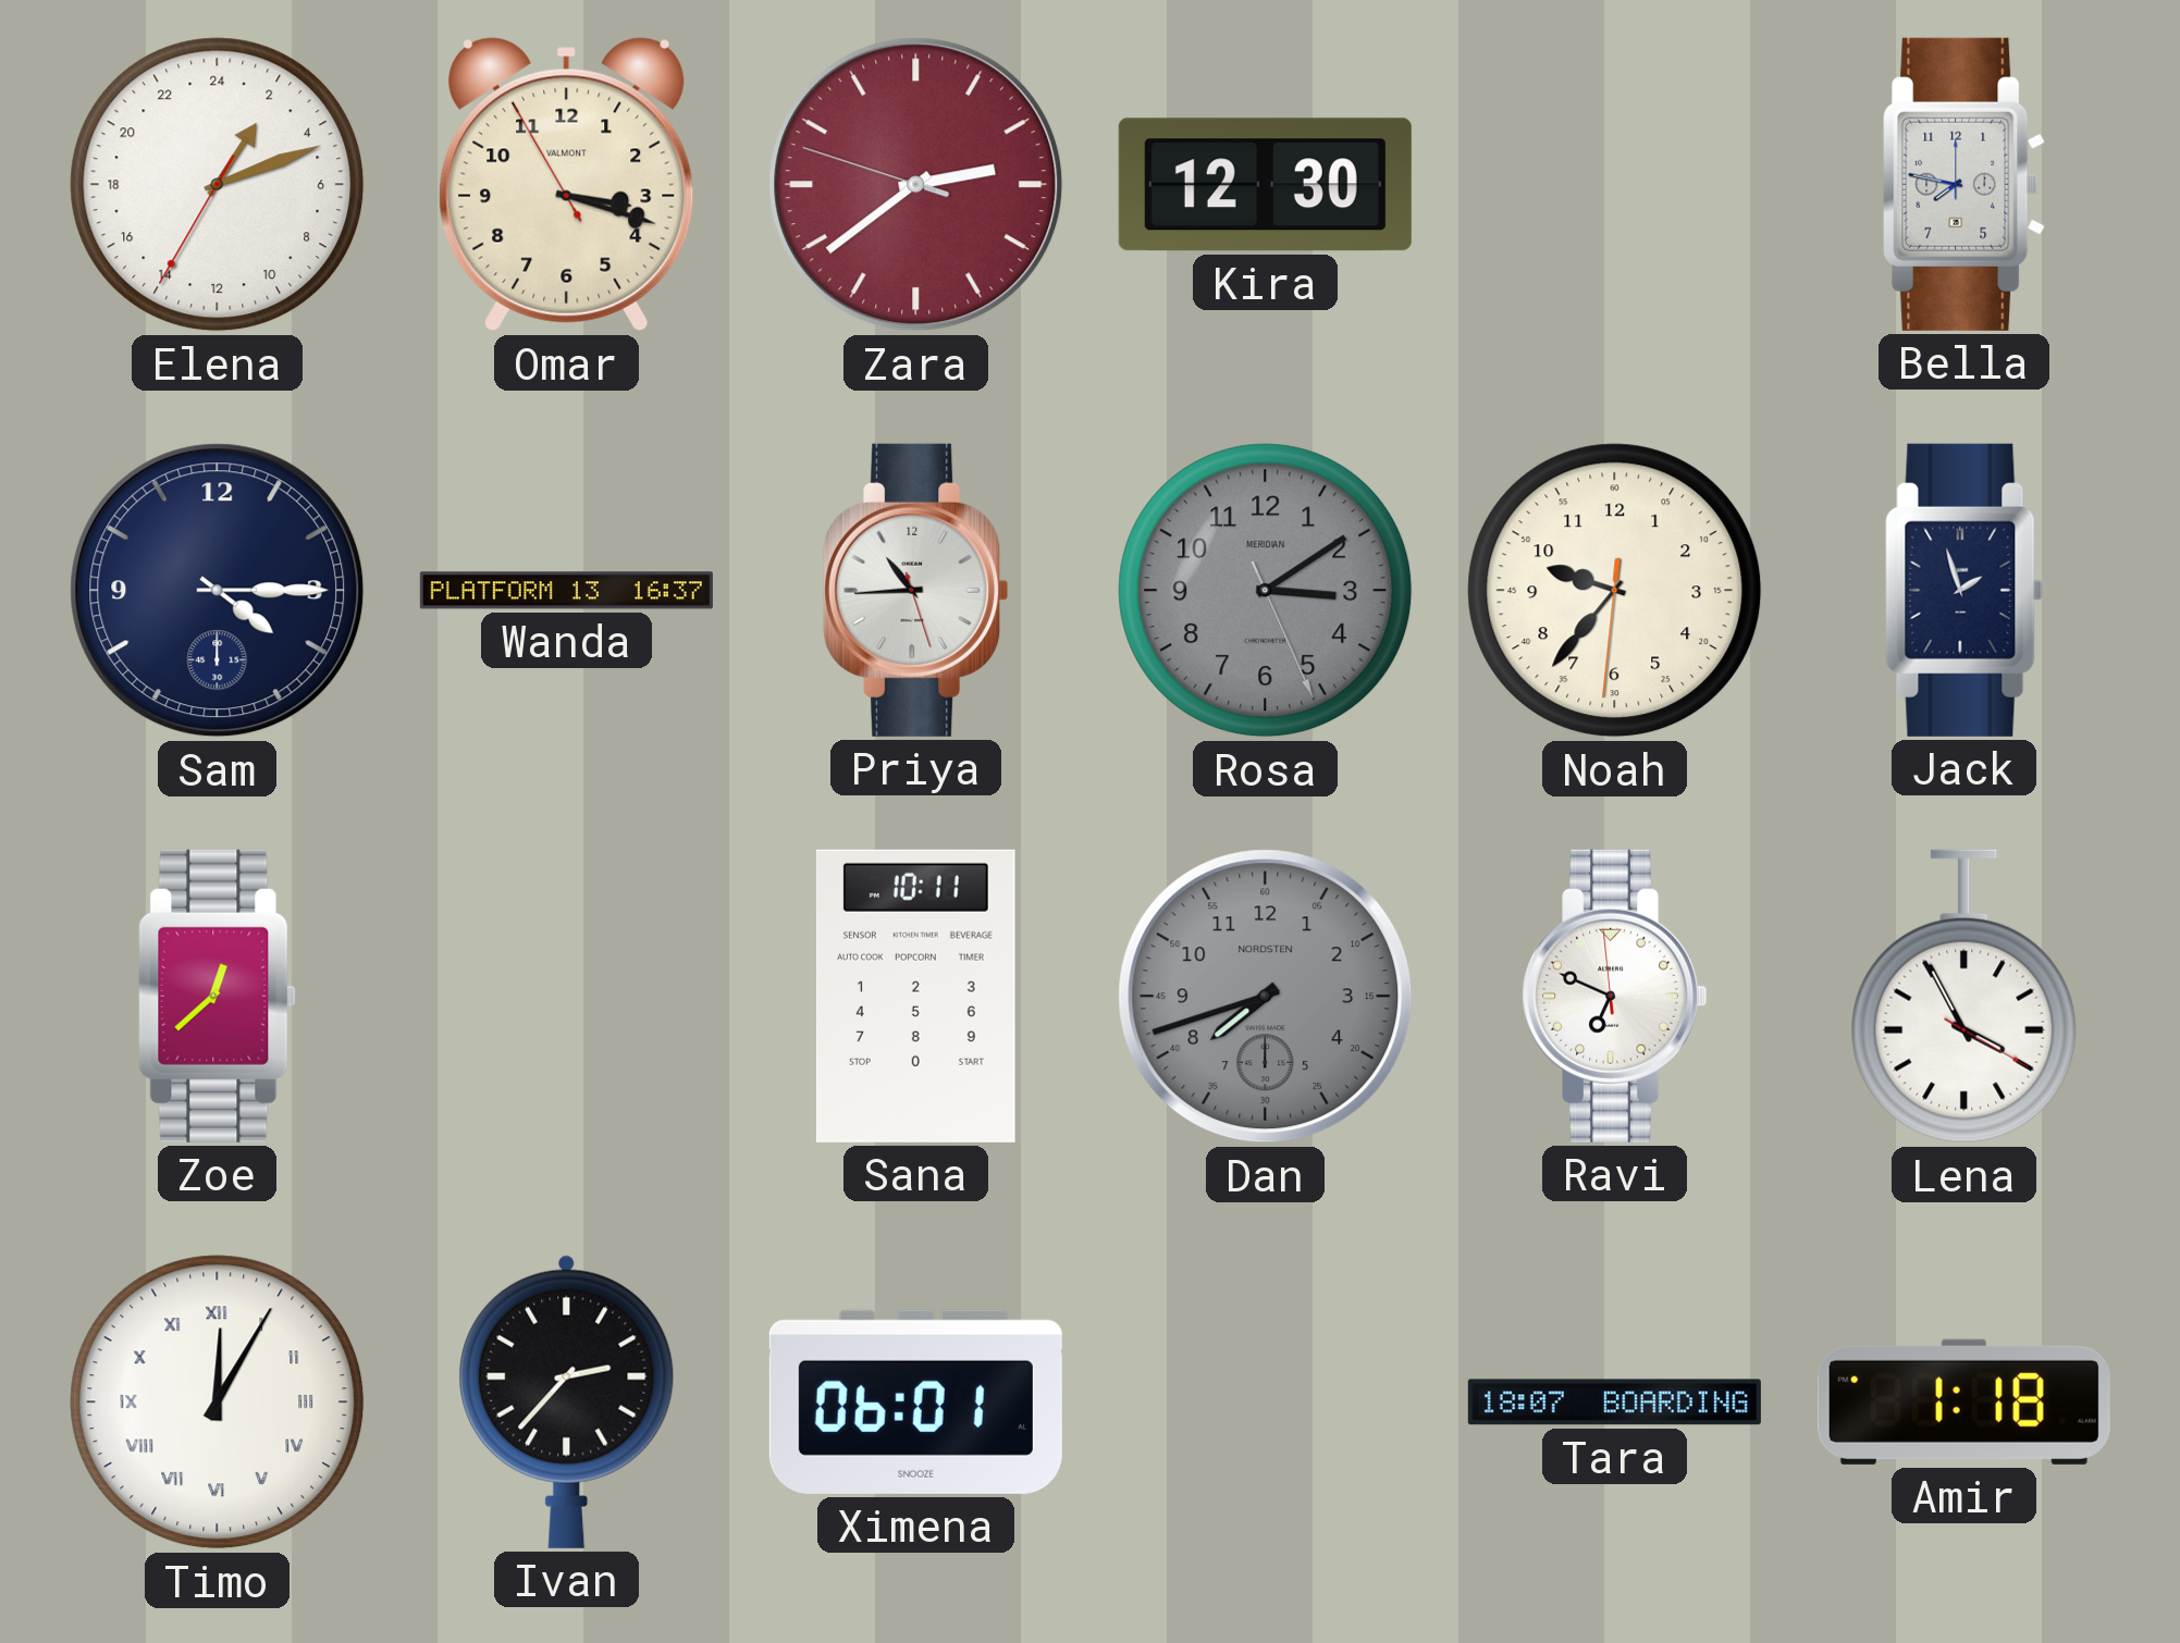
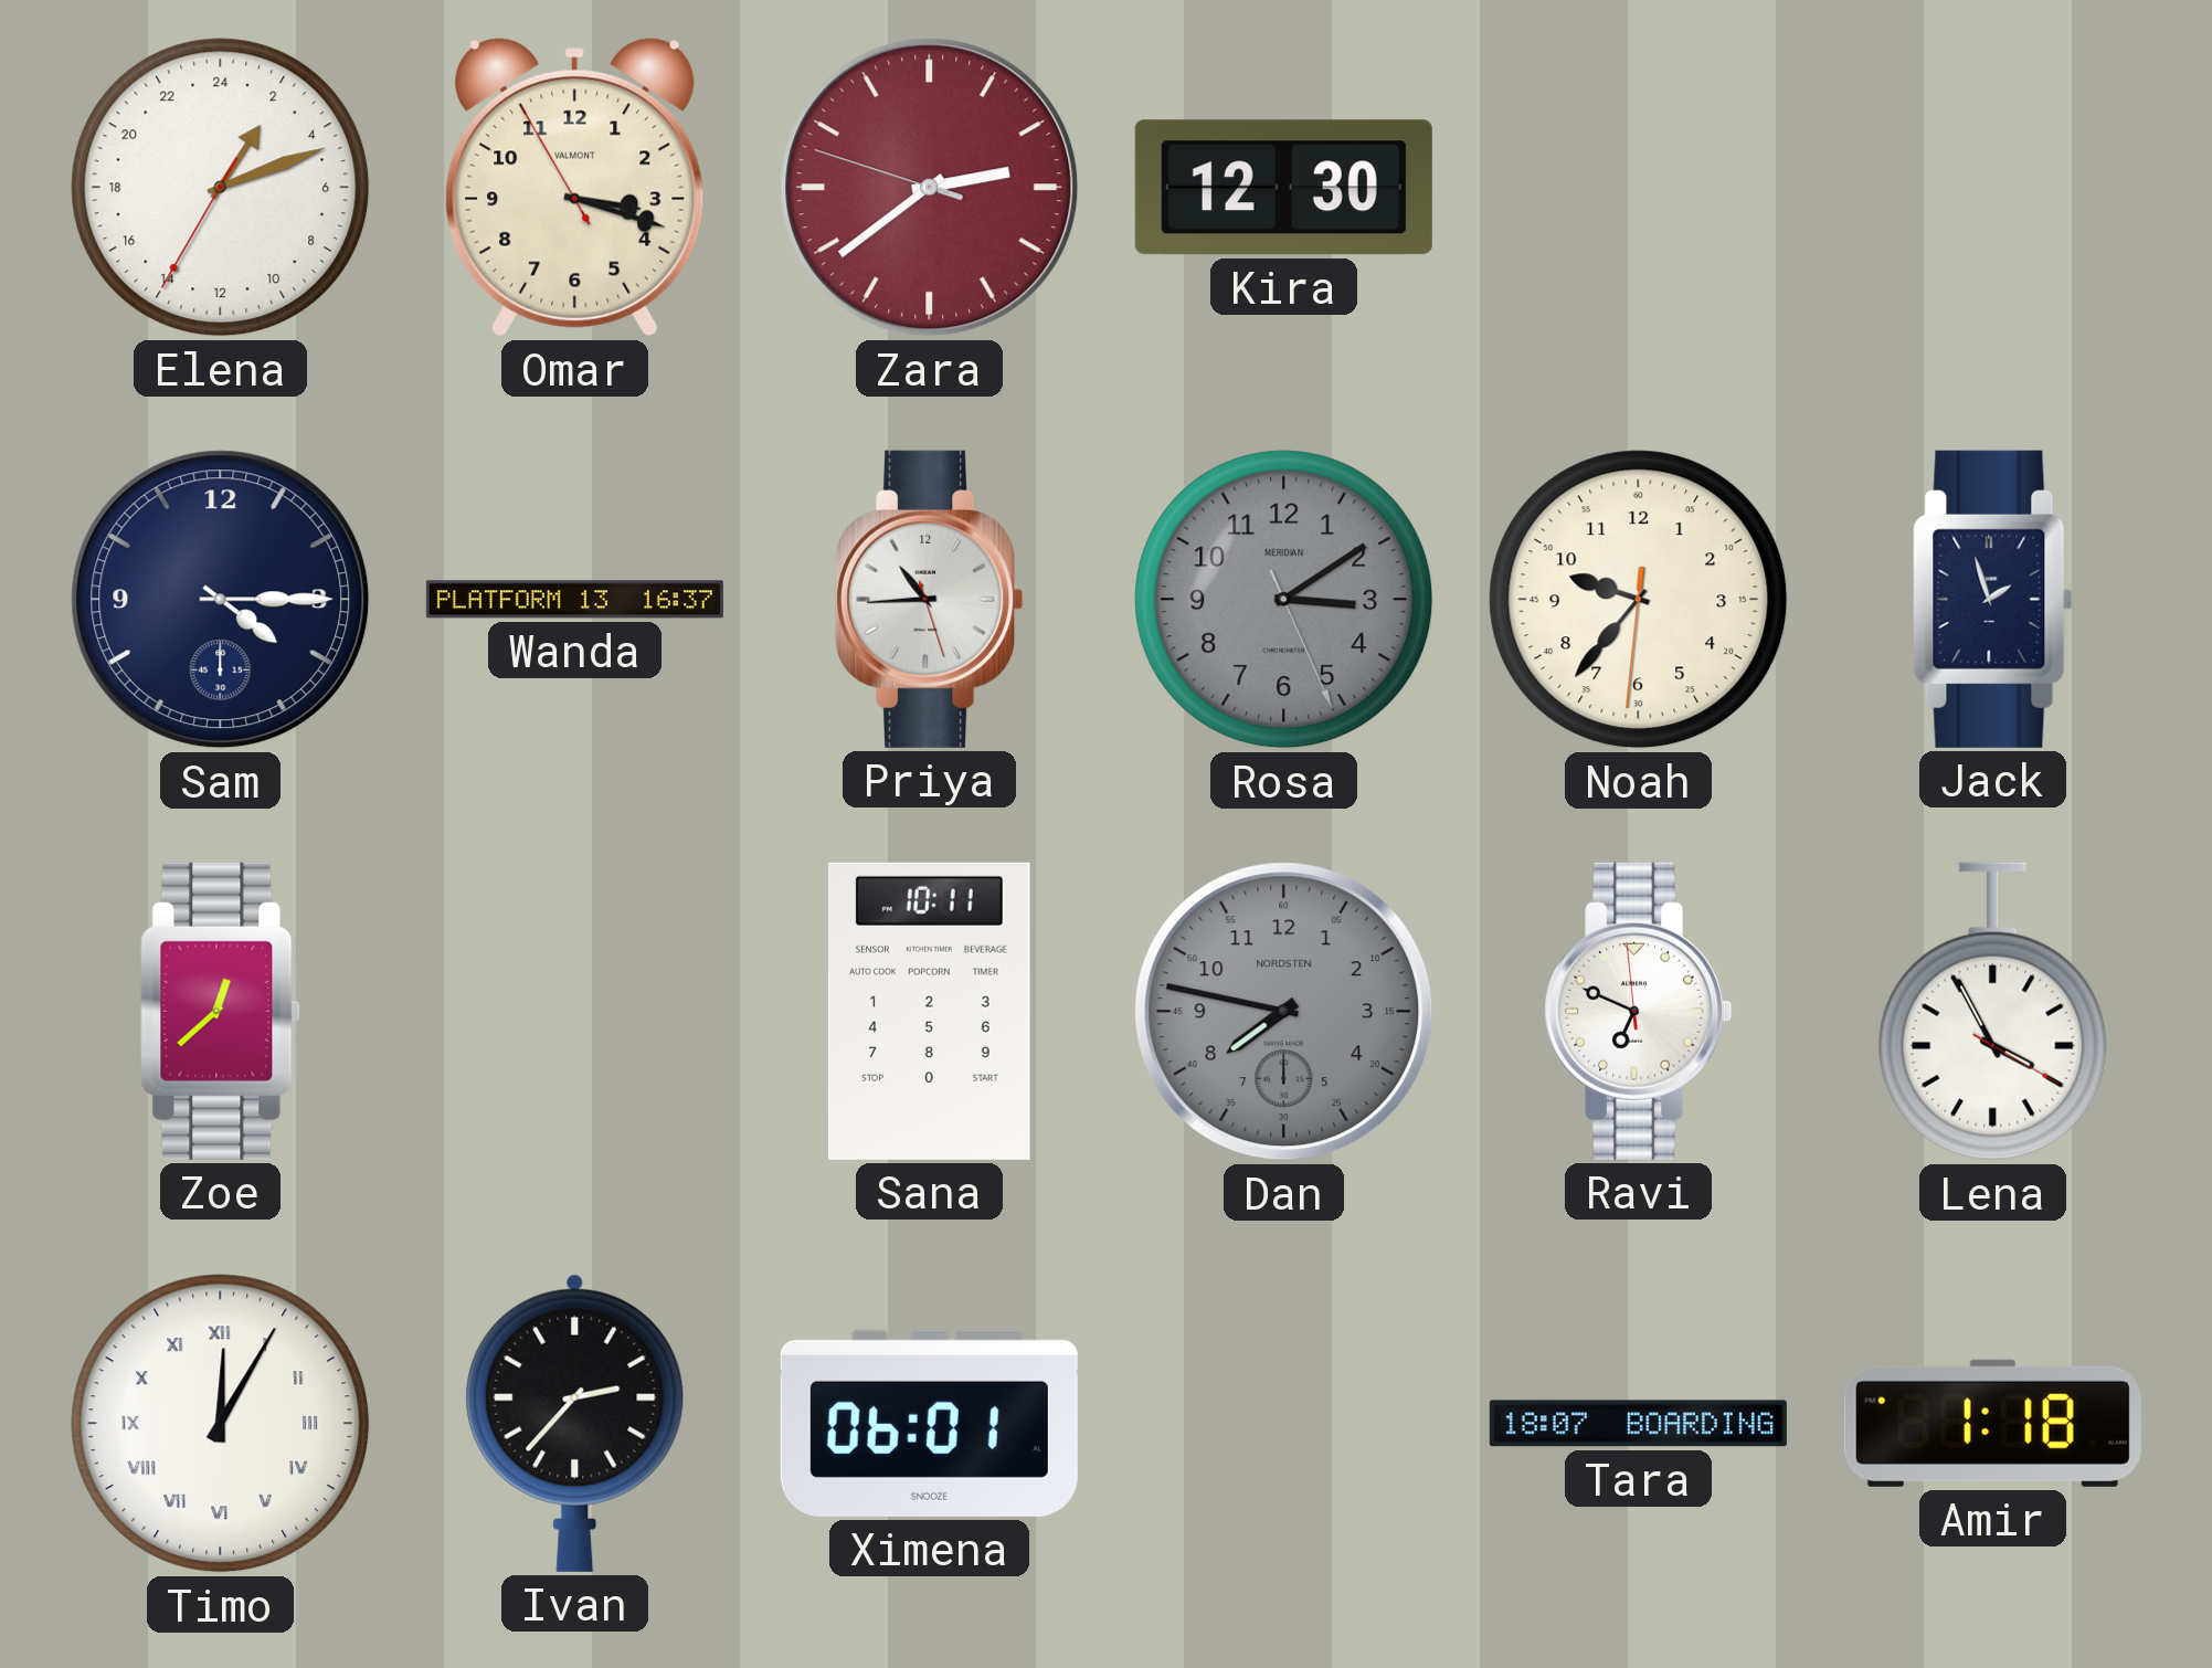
Bella: 7:47 -> none (1965, 184)
Dan: 7:42 -> 7:47 (1284, 1012)
